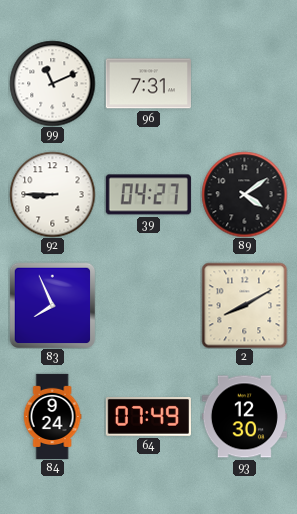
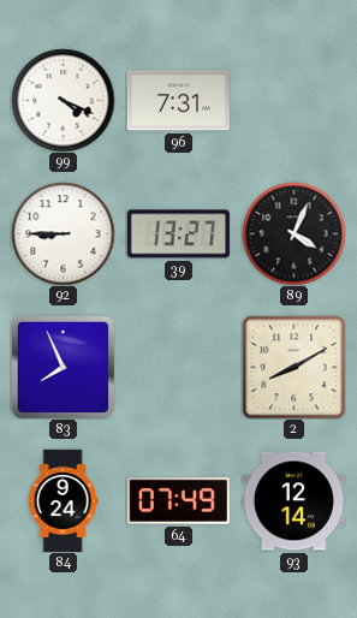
99: 11:11 -> 4:19 (63, 100)
39: 04:27 -> 13:27 (178, 234)
89: 4:09 -> 4:04 (293, 233)
93: 12:30 -> 12:14 (293, 501)
